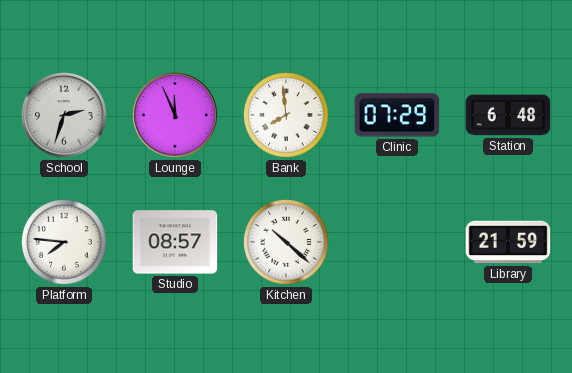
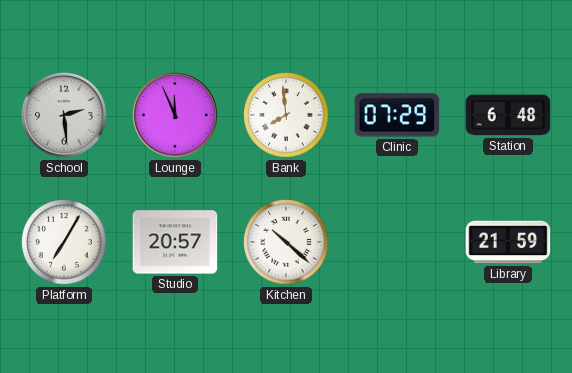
School: 2:33 -> 2:29 (64, 115)
Platform: 7:46 -> 7:05 (64, 242)
Studio: 08:57 -> 20:57 (175, 242)
